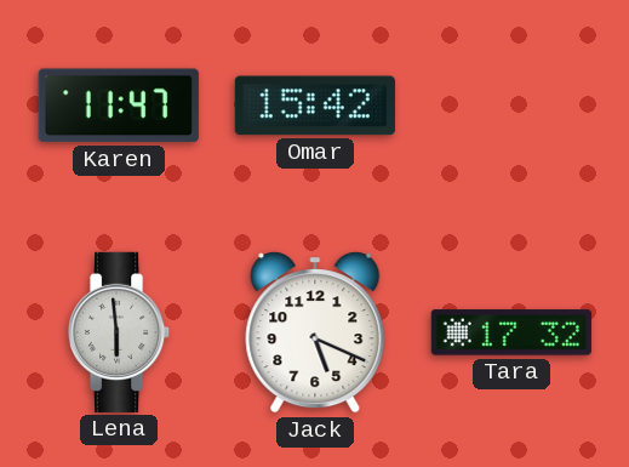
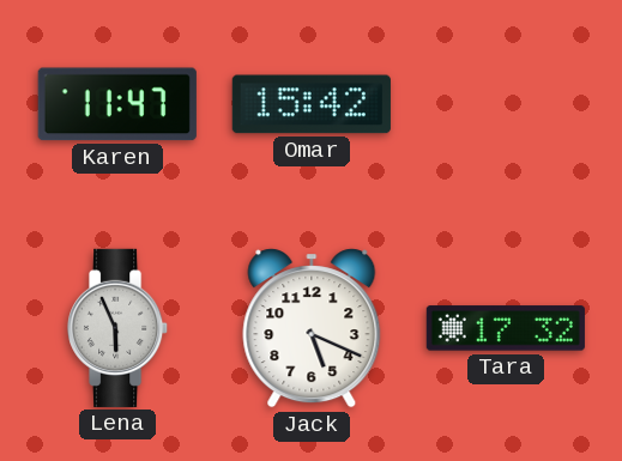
Lena: 5:59 -> 5:56 (119, 328)
